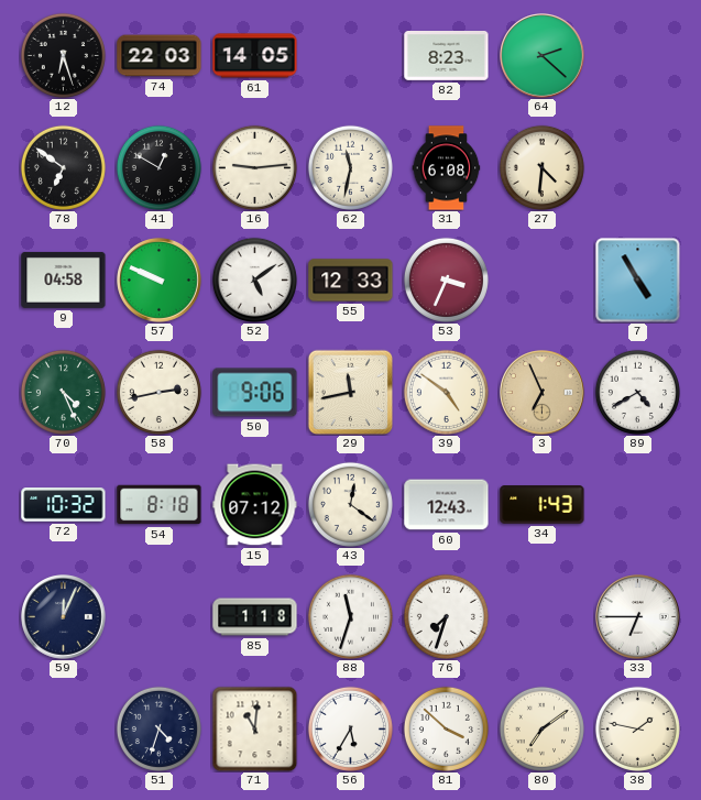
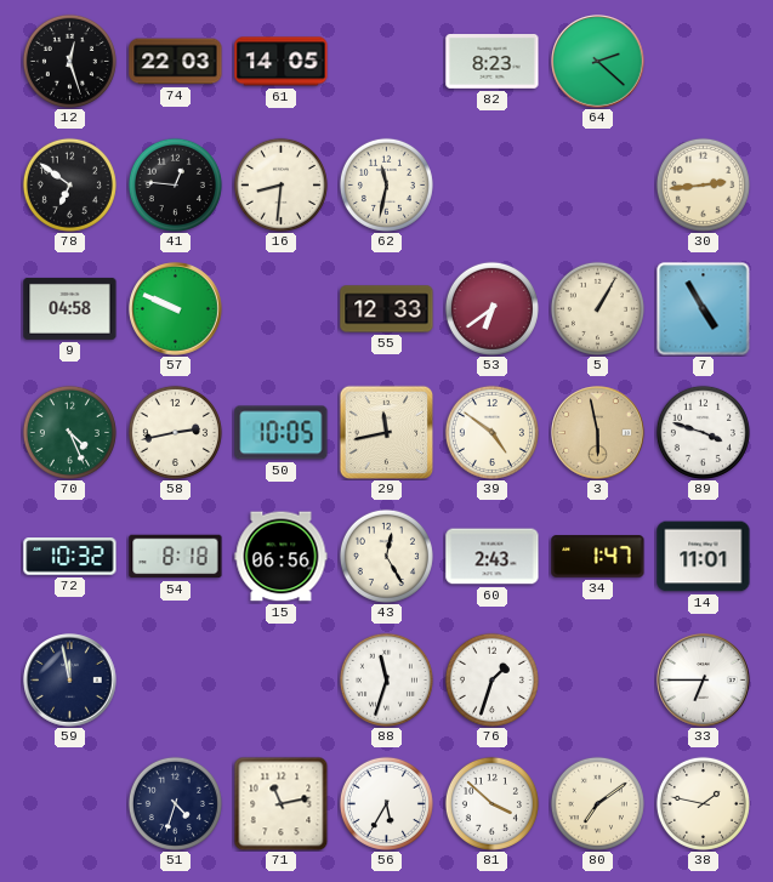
12: 6:27 -> 12:27 (69, 61)
41: 12:50 -> 12:46 (175, 184)
16: 9:14 -> 8:31 (280, 184)
31: 6:08 -> none (447, 168)
27: 4:31 -> none (541, 167)
30: none -> 2:44 (703, 184)
52: 5:09 -> none (254, 280)
53: 3:34 -> 6:39 (491, 308)
5: none -> 1:05 (597, 308)
50: 9:06 -> 10:05 (282, 433)
3: 6:56 -> 5:58 (598, 433)
89: 4:40 -> 3:48 (703, 432)
15: 07:12 -> 06:56 (282, 557)
43: 12:21 -> 12:25 (386, 556)
60: 12:43 -> 2:43 (493, 557)
34: 1:43 -> 1:47 (598, 557)
14: none -> 11:01 (704, 557)
59: 12:04 -> 11:58 (70, 681)
85: 1:18 -> none (255, 617)
76: 7:33 -> 1:33 (491, 679)
71: 11:01 -> 11:13 (280, 803)
